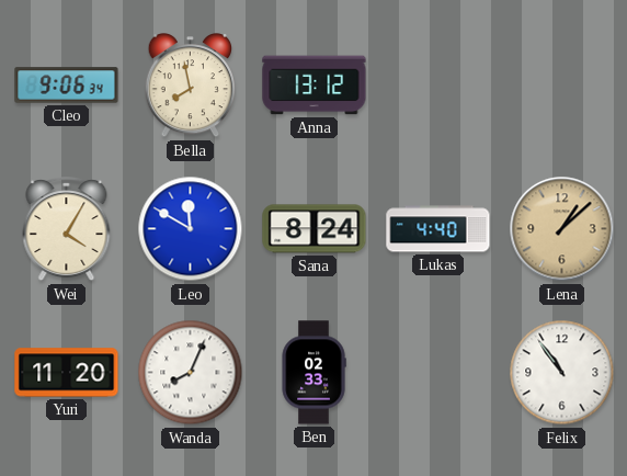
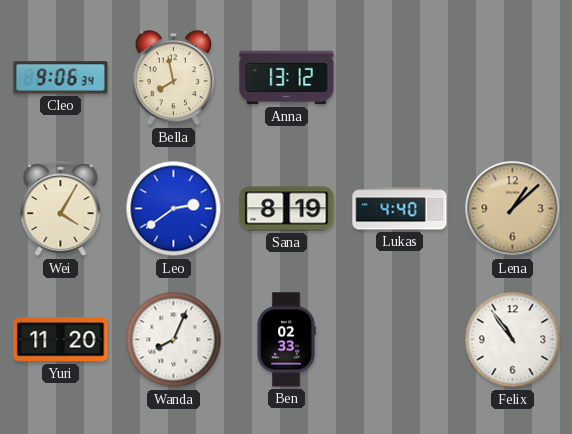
Leo: 11:50 -> 2:39 (174, 209)
Sana: 8:24 -> 8:19 (287, 209)
